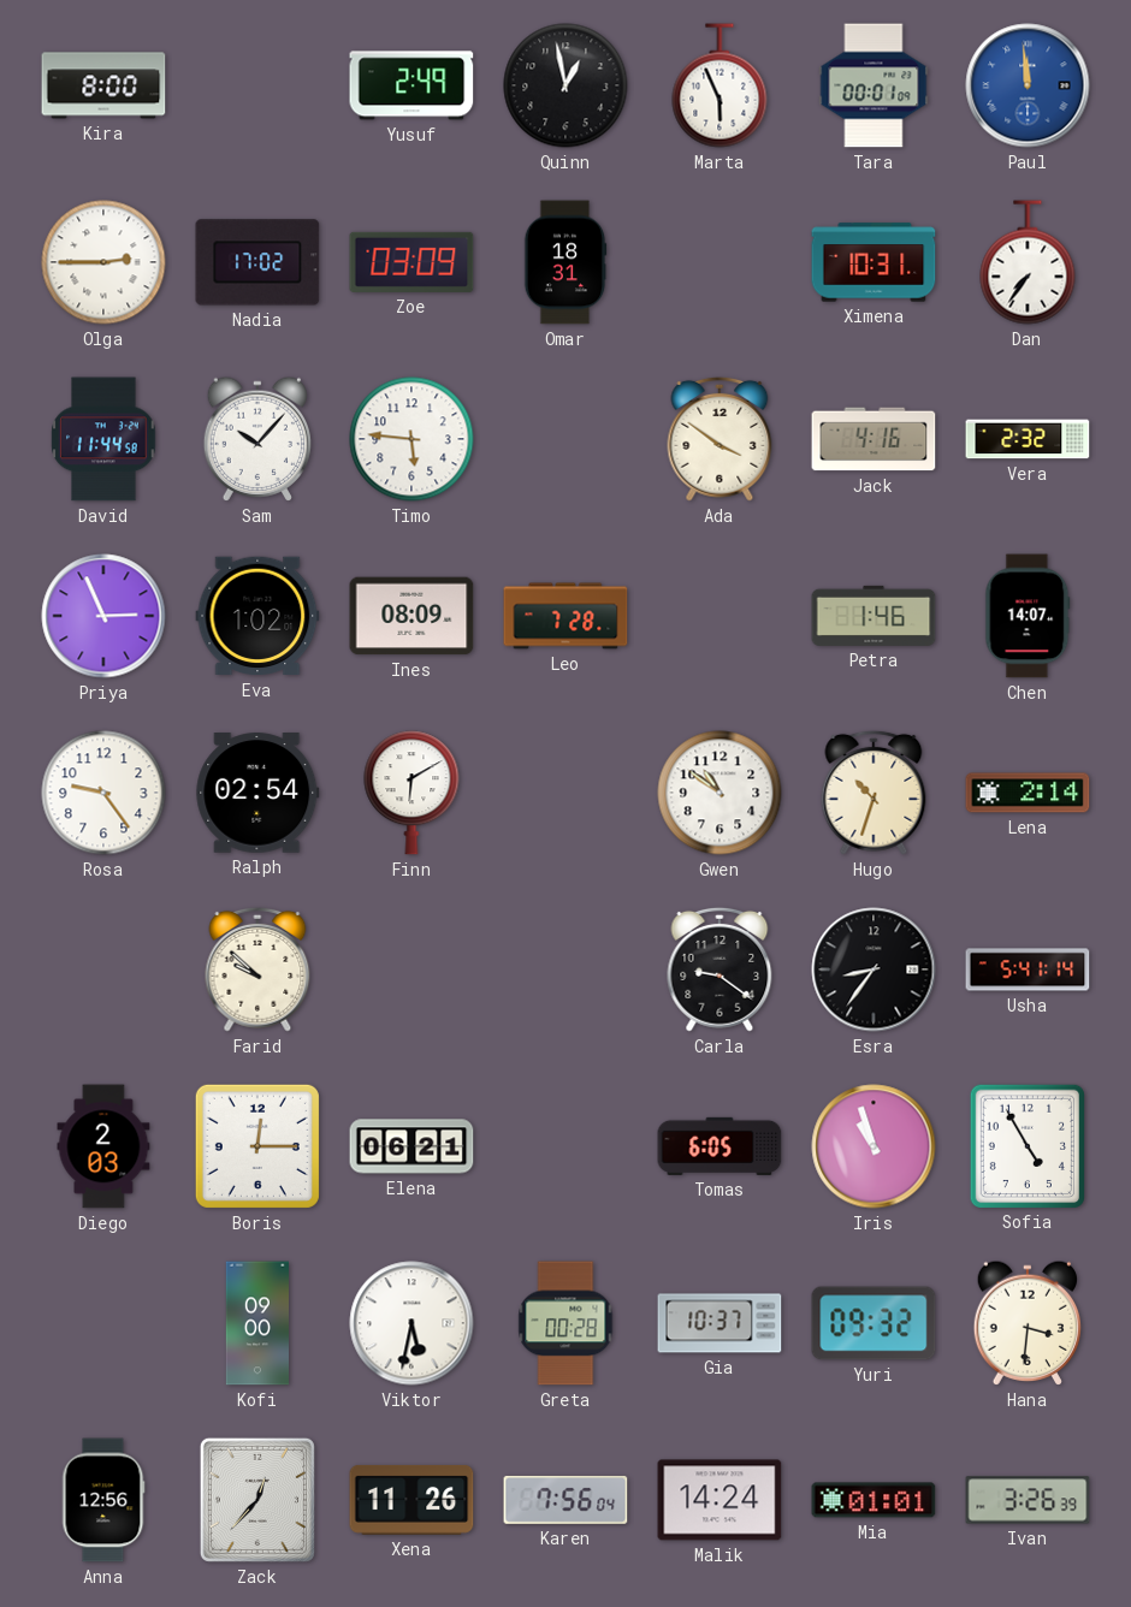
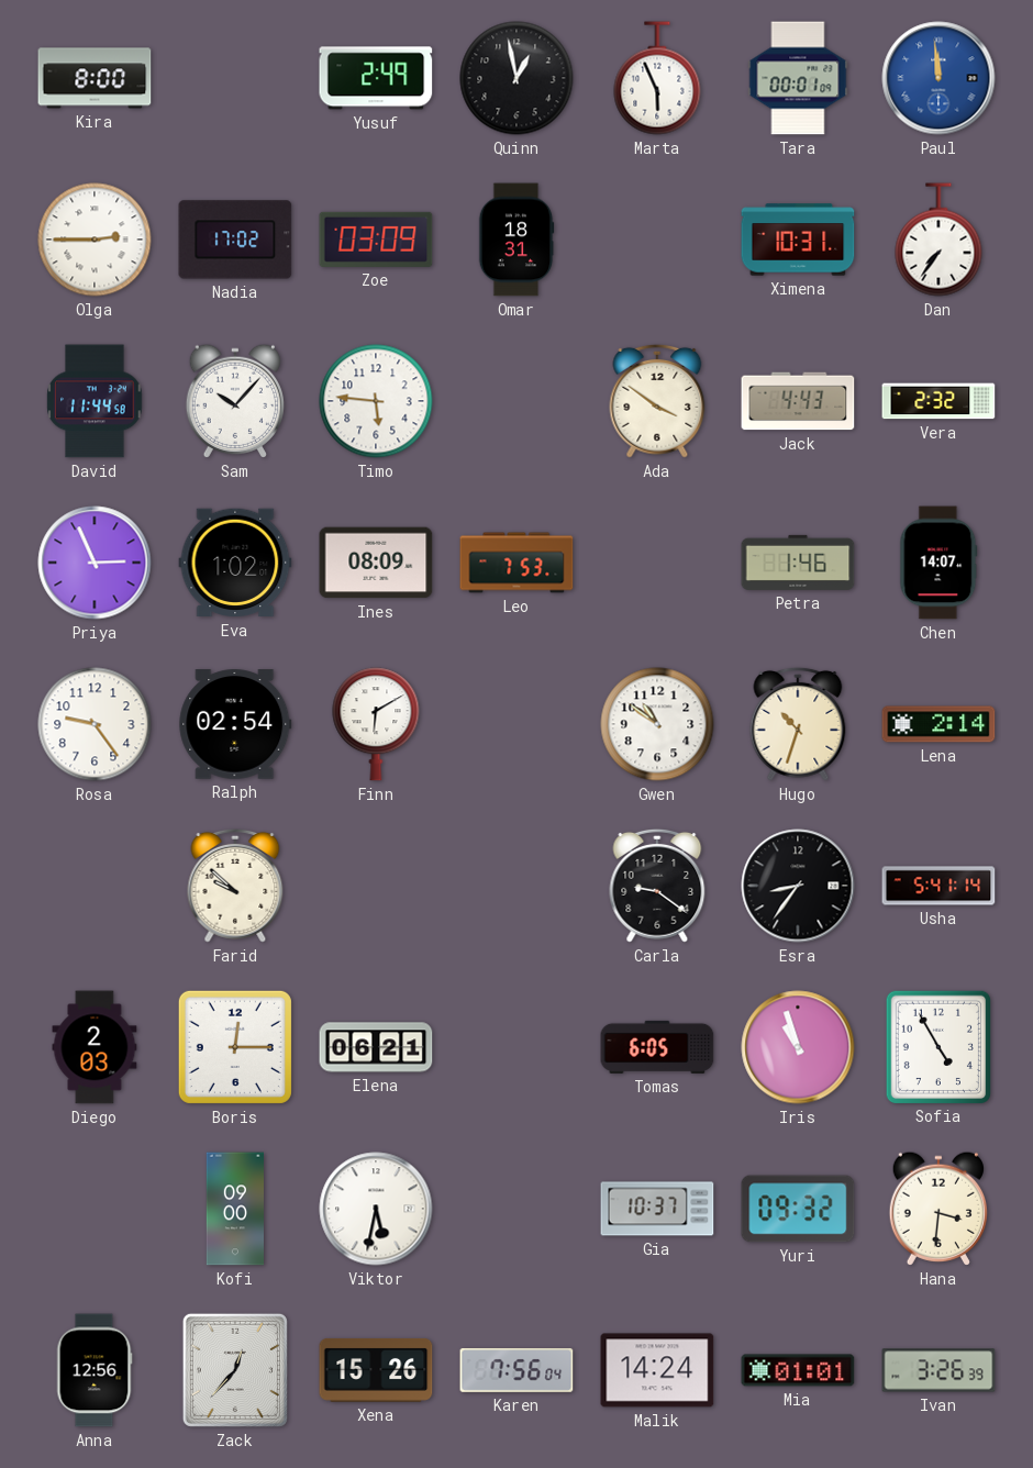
Jack: 4:16 -> 4:43 (798, 401)
Leo: 7:28 -> 7:53 (516, 563)
Greta: 00:28 -> none (565, 1323)
Xena: 11:26 -> 15:26 (376, 1370)
